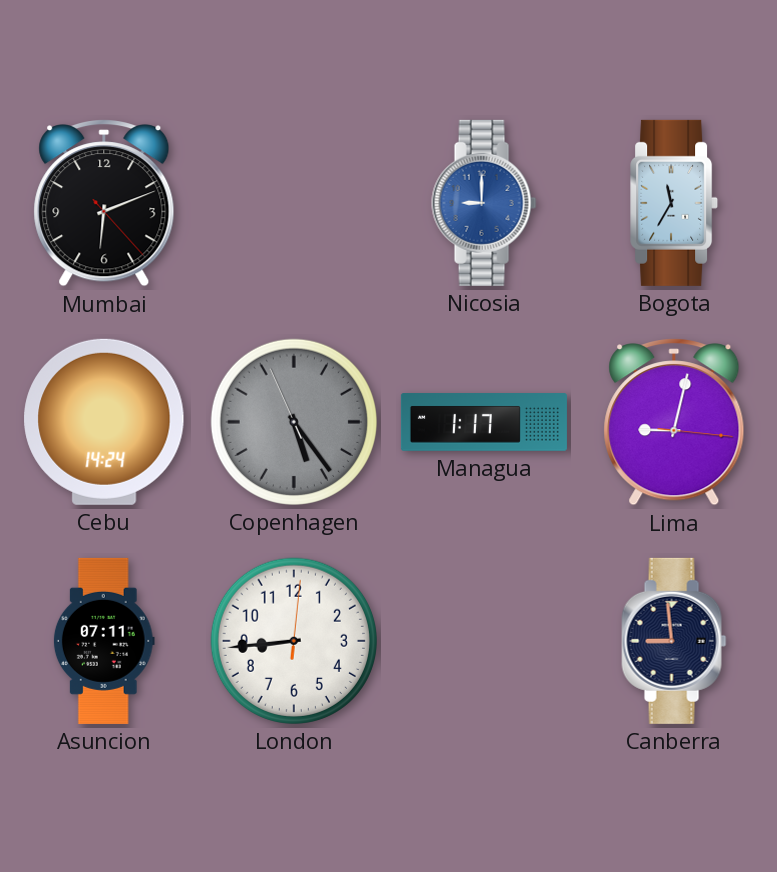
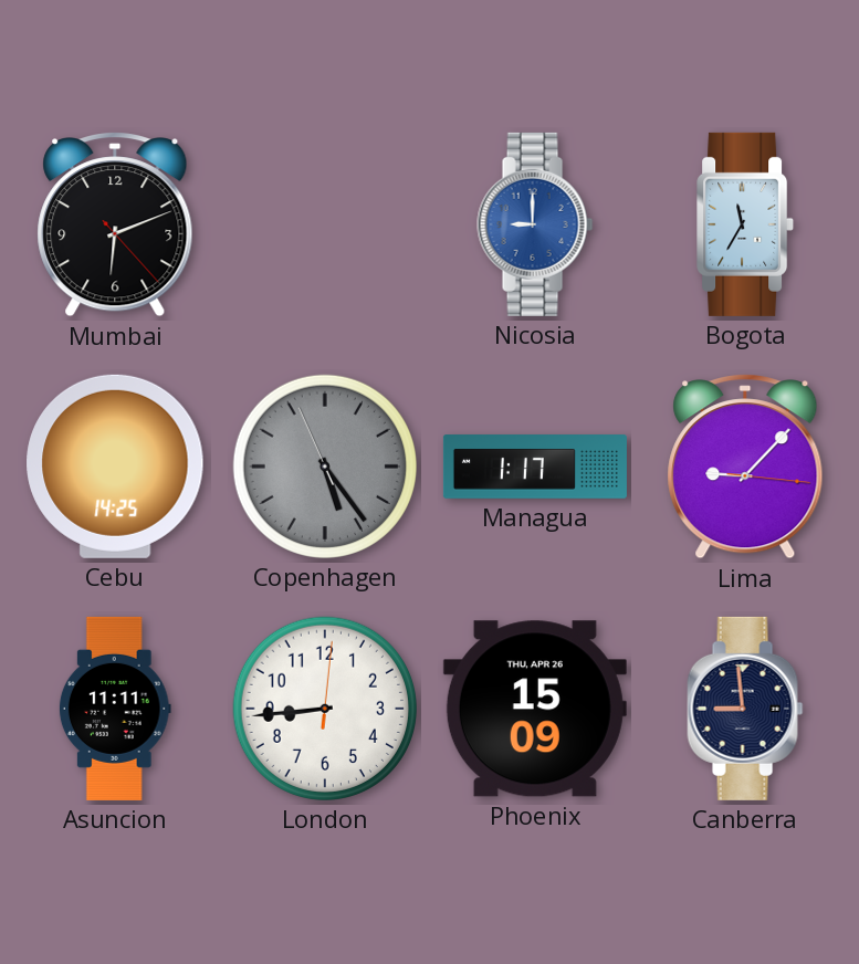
Cebu: 14:24 -> 14:25 (115, 467)
Lima: 9:02 -> 9:07 (745, 468)
Asuncion: 07:11 -> 11:11 (115, 709)
Phoenix: none -> 15:09 (535, 709)
